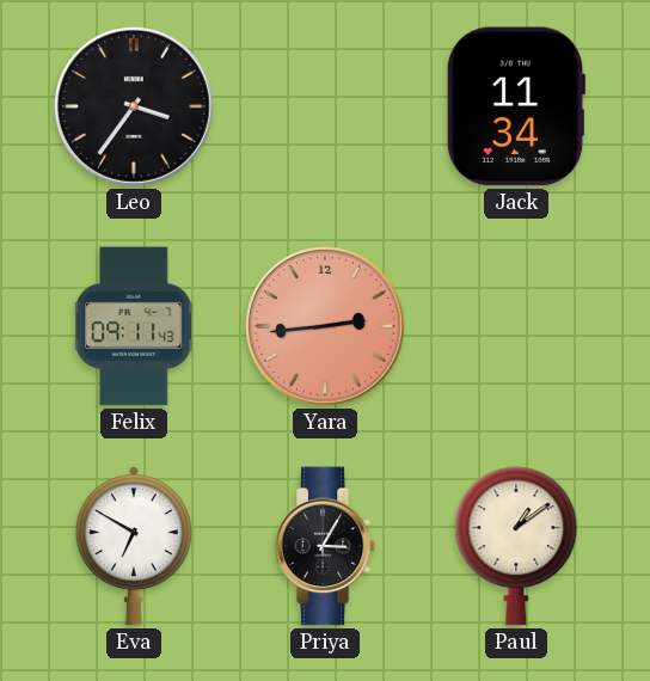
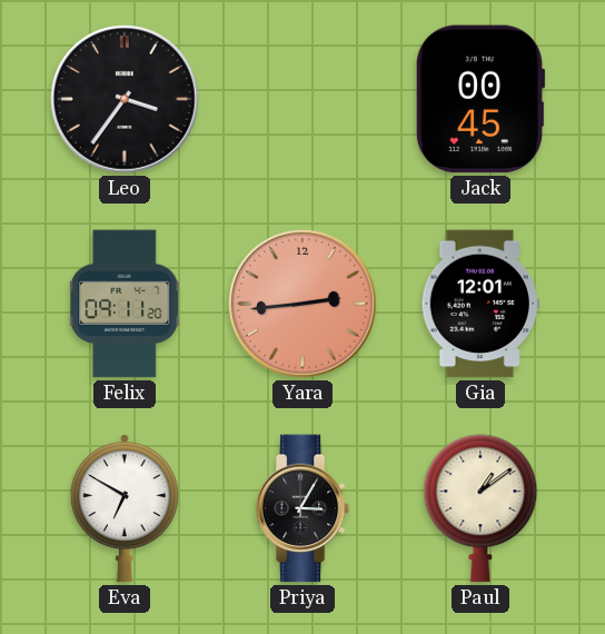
Jack: 11:34 -> 00:45 (480, 99)
Felix: 09:11:43 -> 09:11:20 (126, 304)
Gia: none -> 12:01 (480, 304)
